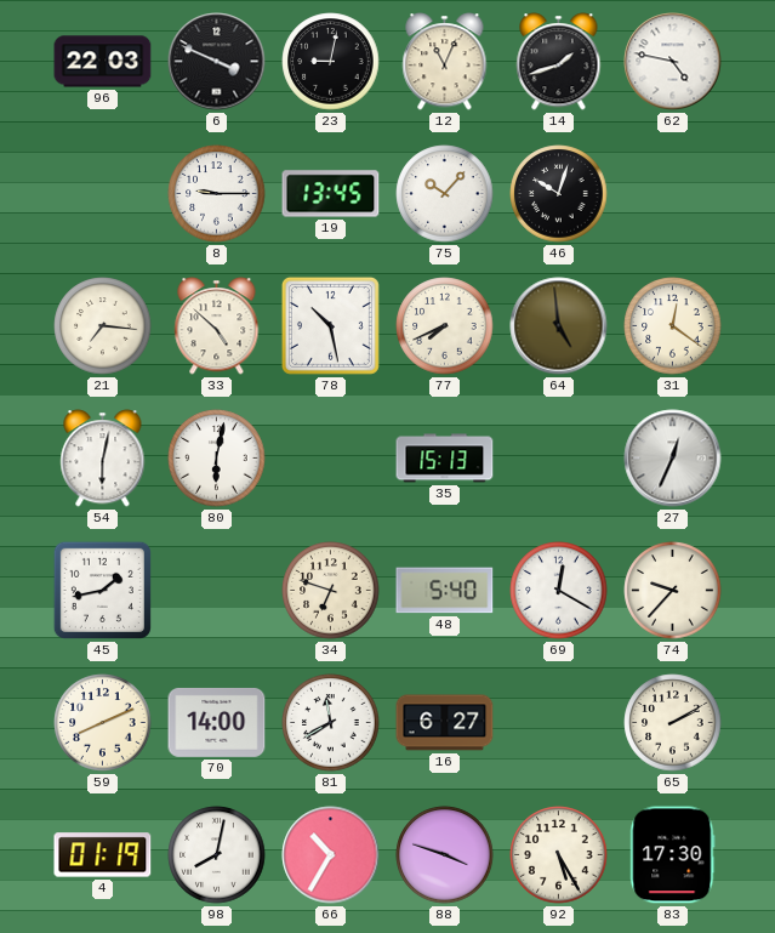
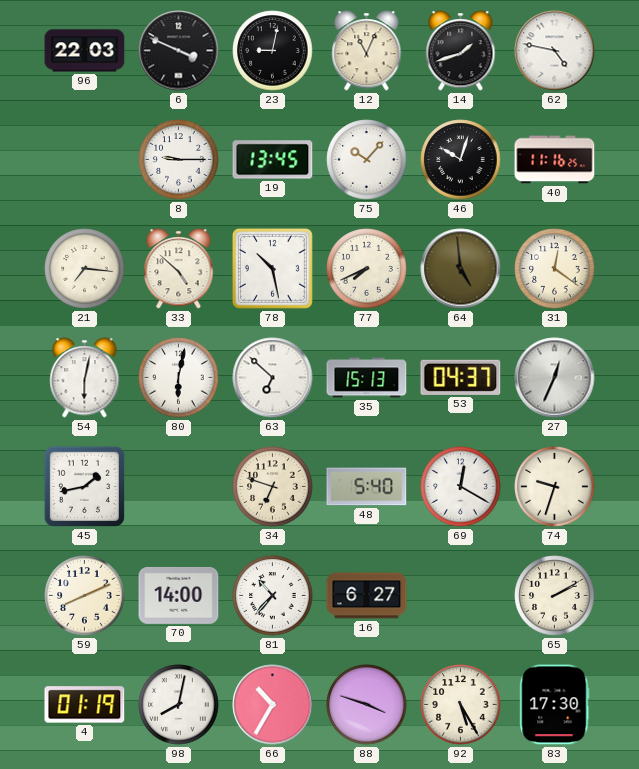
40: none -> 11:16 (555, 160)
63: none -> 6:52 (273, 378)
53: none -> 04:37 (461, 377)
74: 9:37 -> 9:33 (555, 487)
81: 11:40 -> 10:37 (273, 596)
